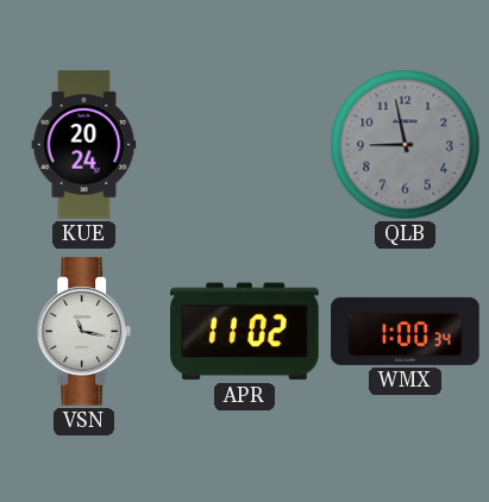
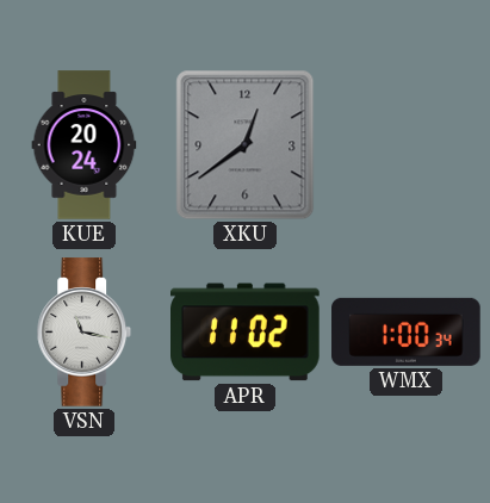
XKU: none -> 12:39 (246, 145)
QLB: 8:58 -> none (406, 145)
